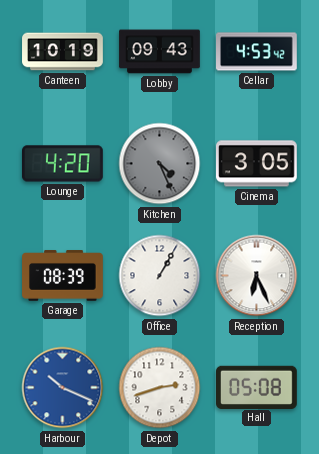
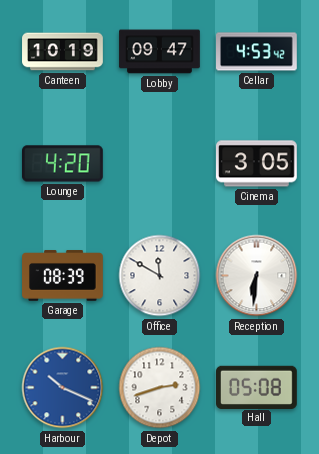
Lobby: 09:43 -> 09:47 (160, 52)
Kitchen: 4:26 -> none (160, 164)
Office: 1:05 -> 11:50 (160, 276)
Reception: 6:26 -> 6:31 (257, 276)
